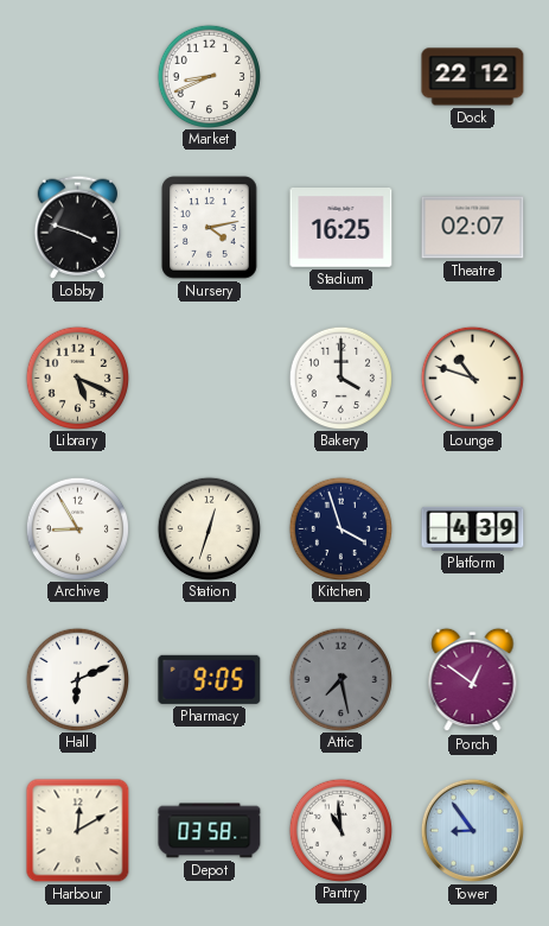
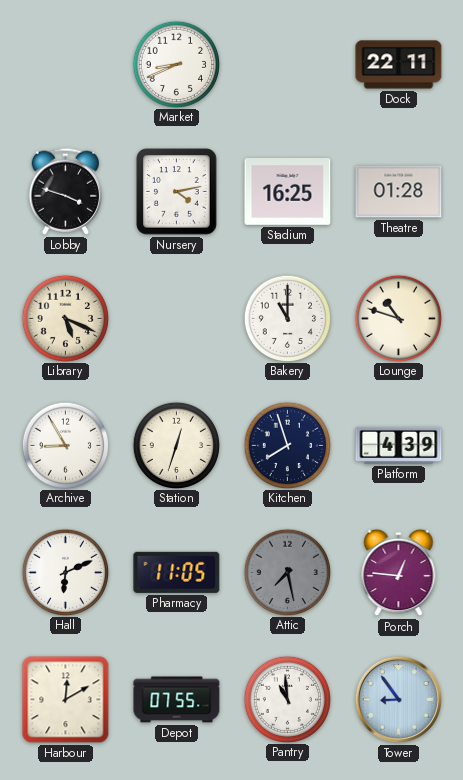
Dock: 22:12 -> 22:11 (399, 65)
Theatre: 02:07 -> 01:28 (399, 192)
Bakery: 4:00 -> 11:00 (287, 318)
Kitchen: 3:57 -> 7:57 (287, 445)
Pharmacy: 9:05 -> 11:05 (177, 572)
Porch: 12:51 -> 12:46 (399, 573)
Depot: 03:58 -> 07:55 (177, 700)
